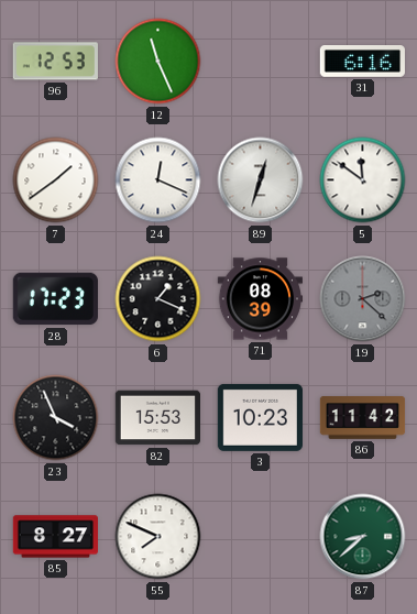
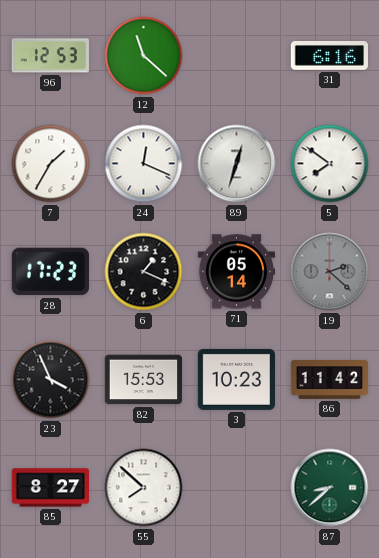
12: 11:26 -> 11:22 (144, 56)
7: 1:39 -> 1:35 (51, 164)
5: 11:51 -> 7:51 (330, 164)
71: 08:39 -> 05:14 (236, 272)
55: 7:49 -> 7:52 (144, 488)
